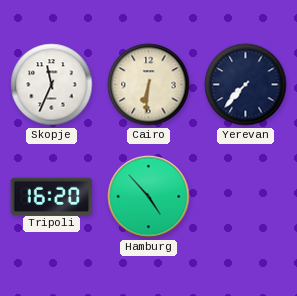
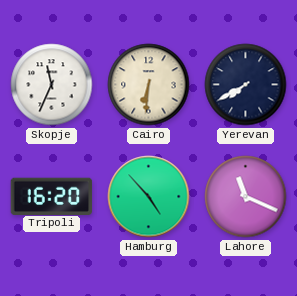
Yerevan: 7:37 -> 7:40 (246, 85)
Lahore: none -> 11:19 (246, 197)
